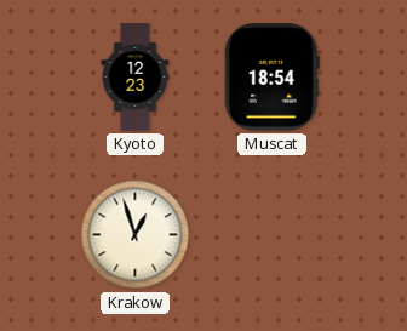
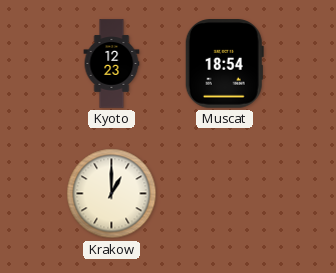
Krakow: 12:57 -> 1:00 (112, 194)
